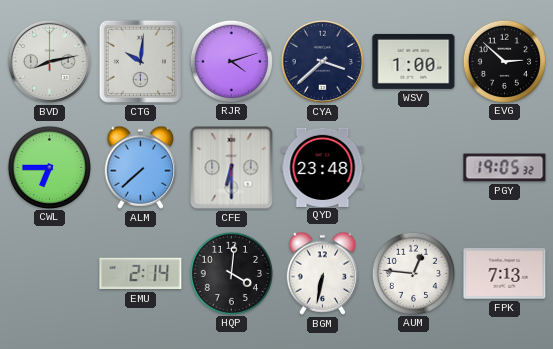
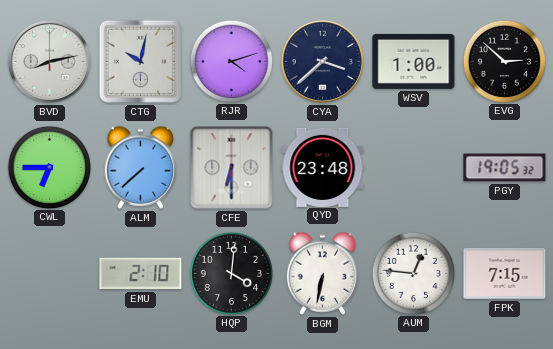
CTG: 10:01 -> 10:02 (140, 61)
EMU: 2:14 -> 2:10 (141, 274)
FPK: 7:13 -> 7:15 (505, 274)
